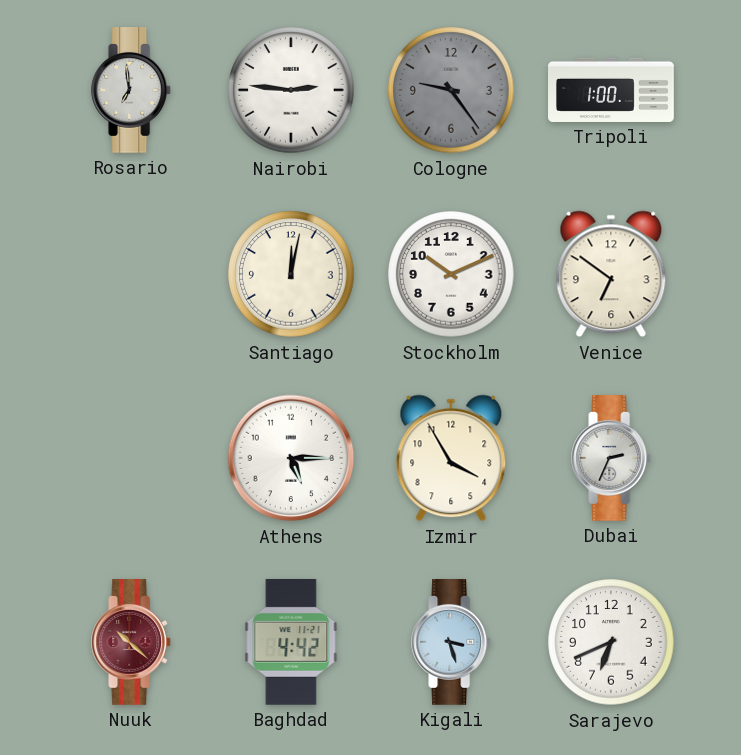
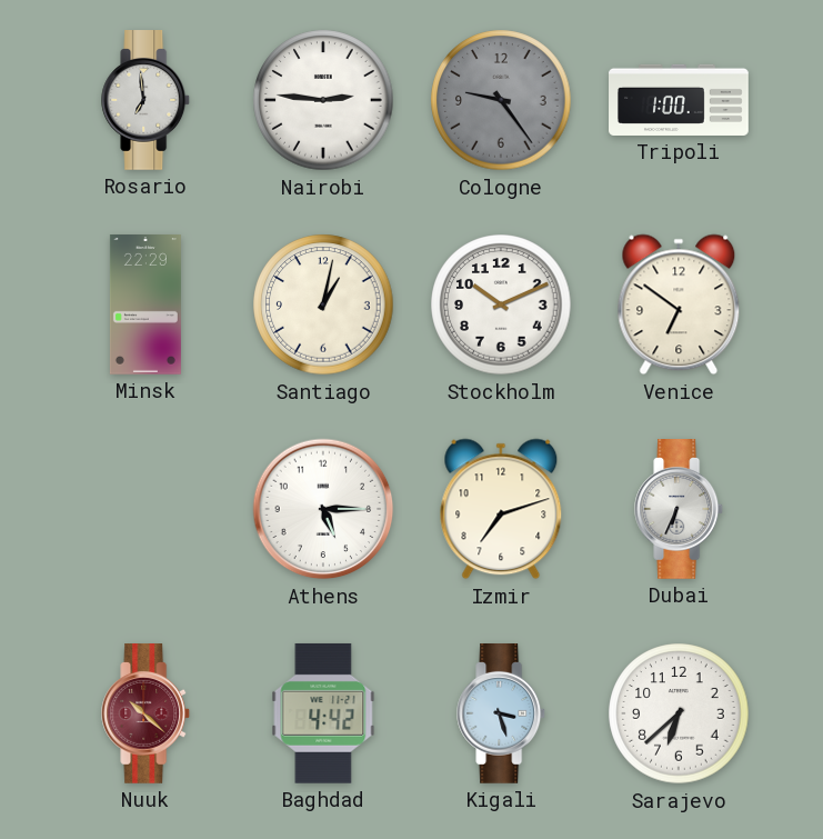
Minsk: none -> 22:29 (145, 306)
Santiago: 12:02 -> 1:02 (323, 304)
Izmir: 3:55 -> 7:12 (501, 509)
Dubai: 2:34 -> 6:34 (680, 510)
Sarajevo: 6:41 -> 6:38 (679, 713)
